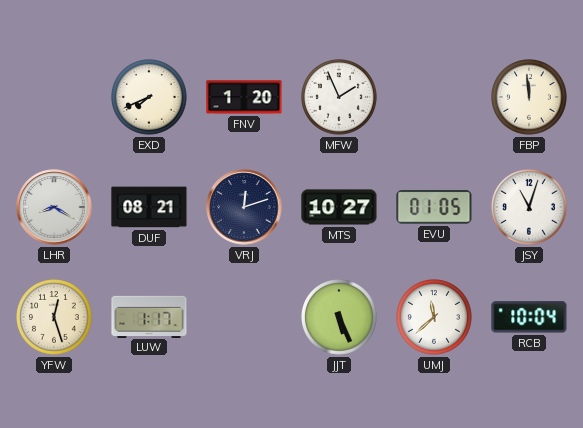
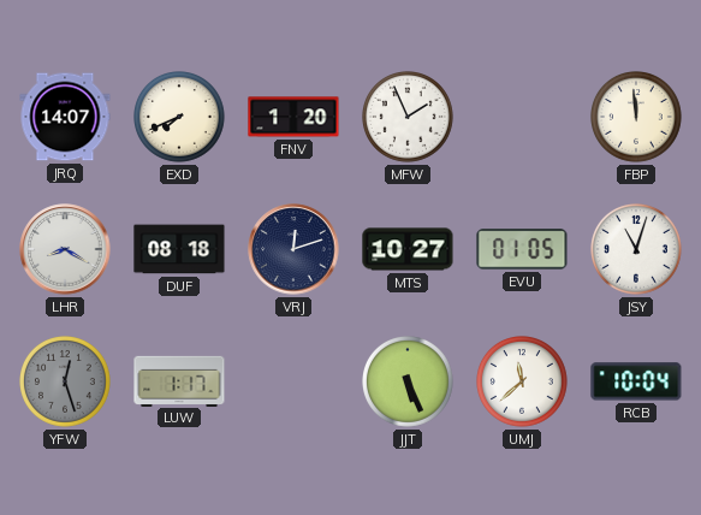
JRQ: none -> 14:07 (65, 117)
DUF: 08:21 -> 08:18 (179, 249)
YFW dial: cream -> grey (66, 383)
